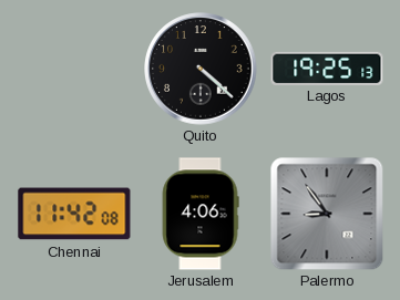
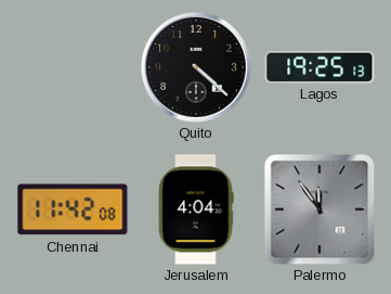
Jerusalem: 4:06 -> 4:04 (196, 209)
Palermo: 8:54 -> 11:54 (320, 209)
